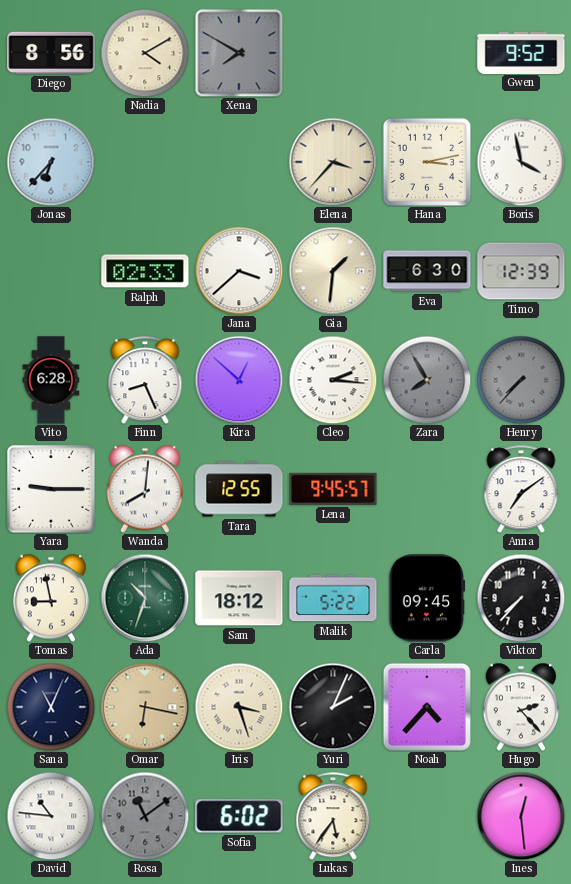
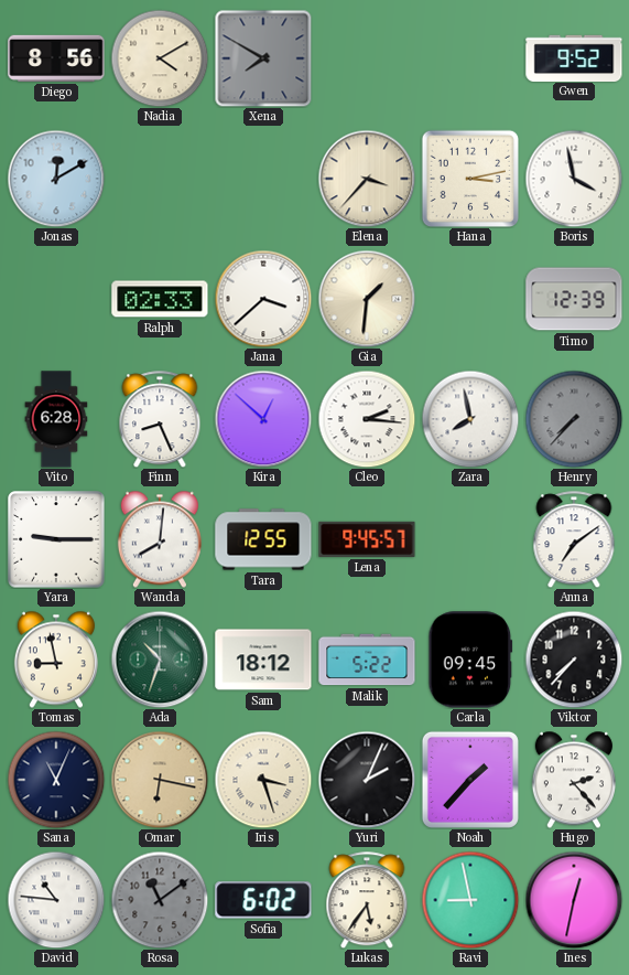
Jonas: 6:37 -> 12:10 (56, 179)
Eva: 6:30 -> none (427, 271)
Zara: 7:55 -> 7:58 (470, 419)
Zara dial: grey -> white (470, 419)
Noah: 4:37 -> 1:37 (470, 780)
Ravi: none -> 8:58 (470, 900)
Ines: 12:29 -> 12:32 (574, 900)
